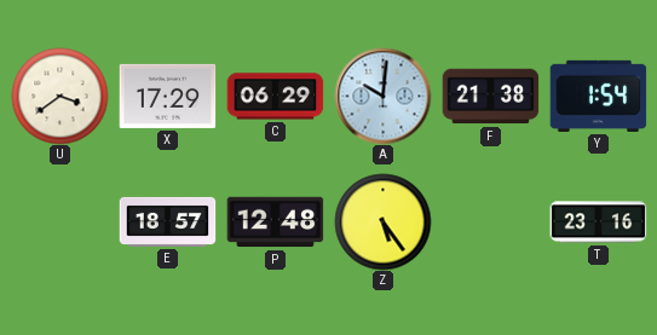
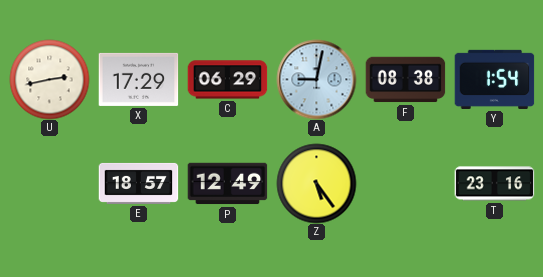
U: 3:39 -> 2:43 (49, 79)
A: 10:01 -> 9:02 (316, 79)
F: 21:38 -> 08:38 (405, 80)
P: 12:48 -> 12:49 (227, 184)
